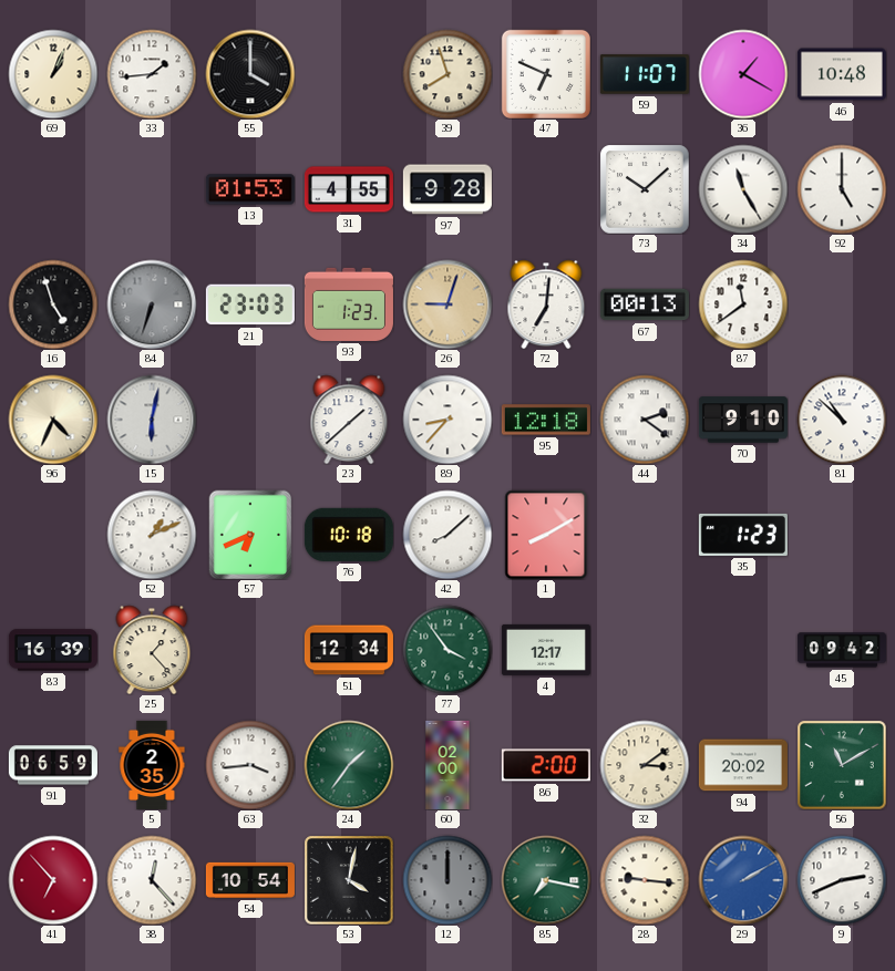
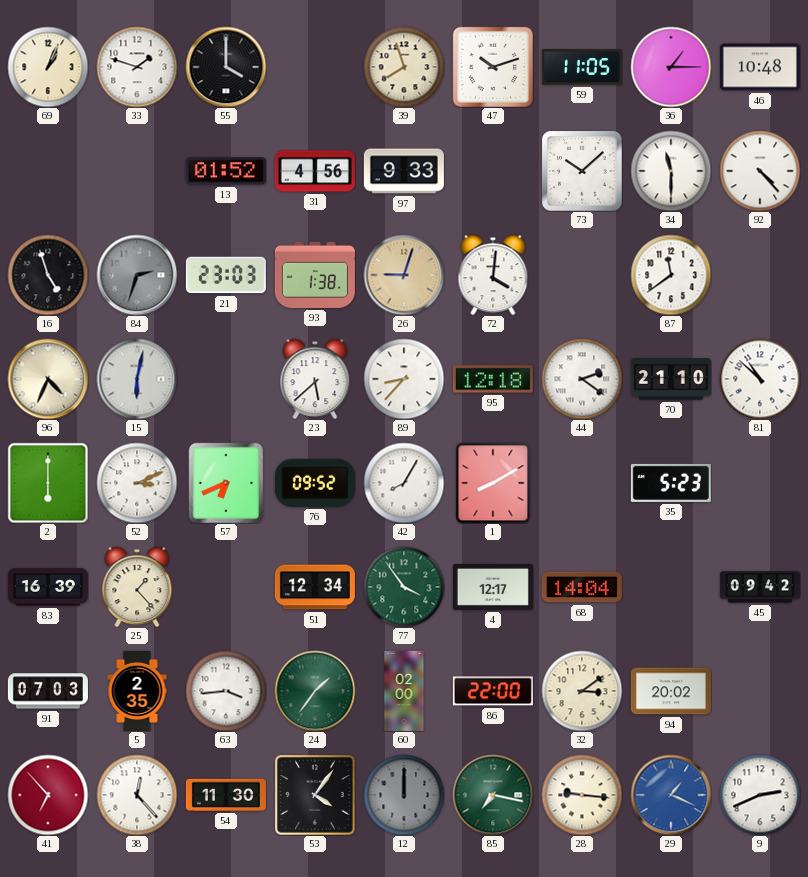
33: 1:44 -> 1:48 (137, 67)
47: 6:49 -> 10:12 (493, 67)
59: 11:07 -> 11:05 (582, 67)
36: 1:20 -> 1:15 (671, 67)
13: 01:53 -> 01:52 (226, 171)
31: 4:55 -> 4:56 (315, 171)
97: 9:28 -> 9:33 (404, 171)
34: 11:25 -> 11:30 (671, 171)
92: 5:00 -> 4:23 (760, 171)
84: 6:33 -> 2:33 (137, 275)
93: 1:23 -> 1:38 (315, 275)
72: 7:01 -> 4:01 (493, 275)
67: 00:13 -> none (645, 304)
23: 1:38 -> 5:38 (315, 379)
70: 9:10 -> 21:10 (671, 379)
2: none -> 6:00 (48, 483)
52: 1:11 -> 3:11 (137, 483)
76: 10:18 -> 09:52 (315, 483)
42: 8:08 -> 8:05 (404, 483)
35: 1:23 -> 5:23 (671, 483)
68: none -> 14:04 (582, 587)
91: 06:59 -> 07:03 (48, 691)
86: 2:00 -> 22:00 (493, 691)
56: 11:10 -> none (842, 765)
54: 10:54 -> 11:30 (226, 795)
53: 4:02 -> 4:06 (315, 795)
29: 2:10 -> 1:19 (671, 795)
